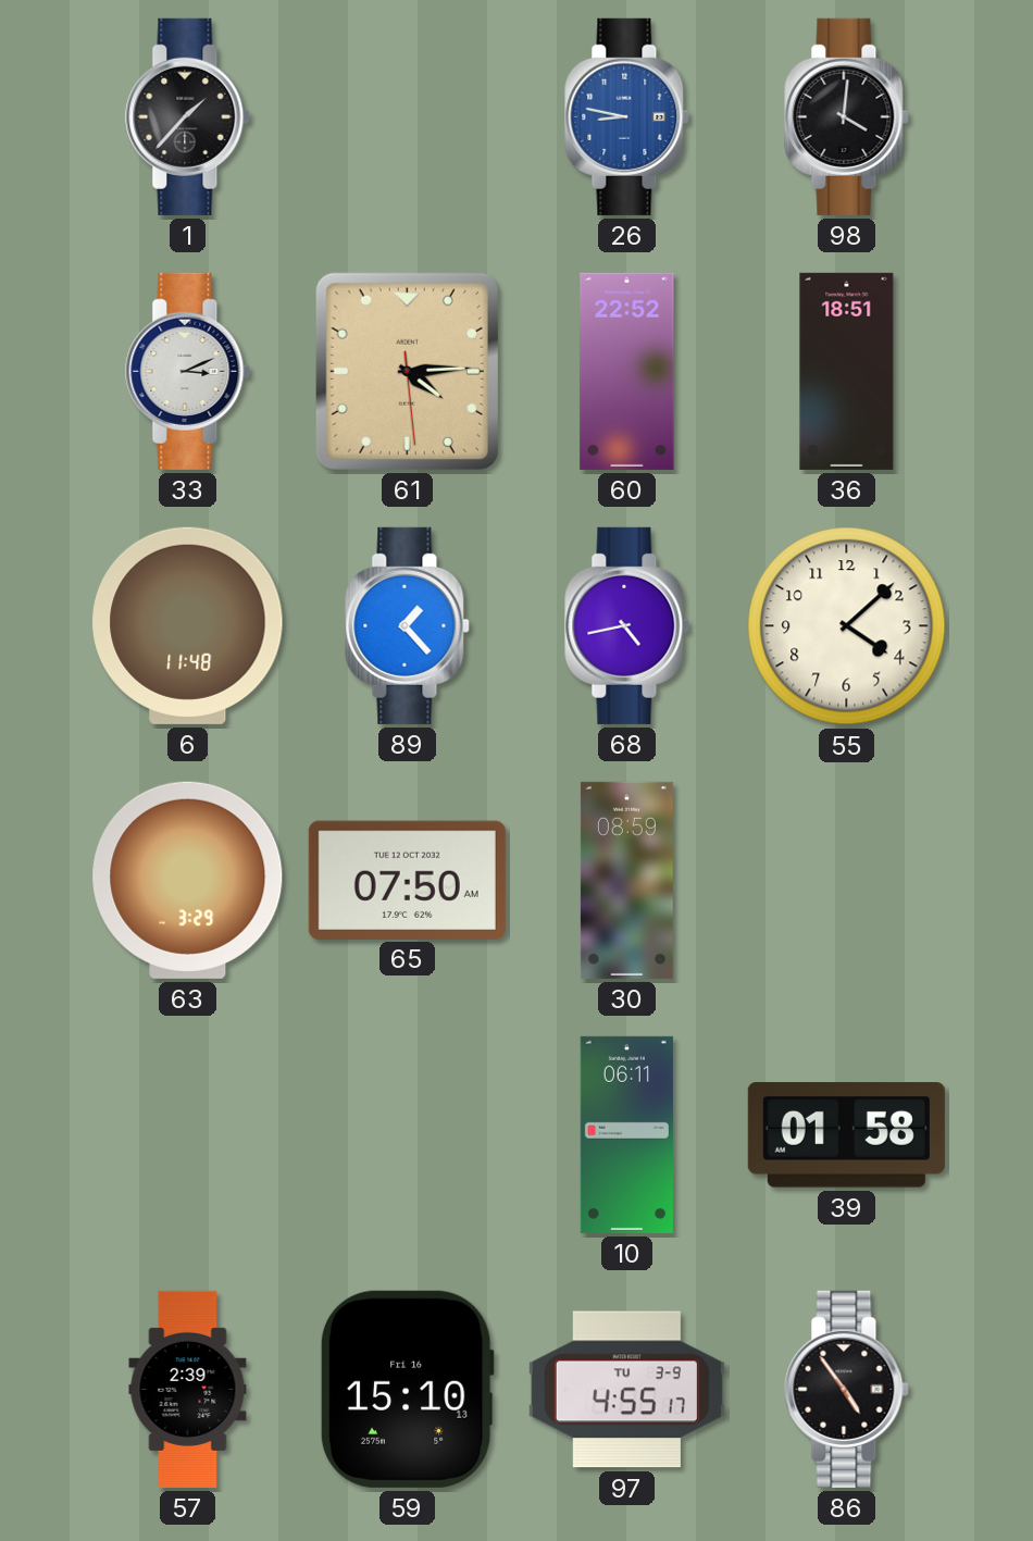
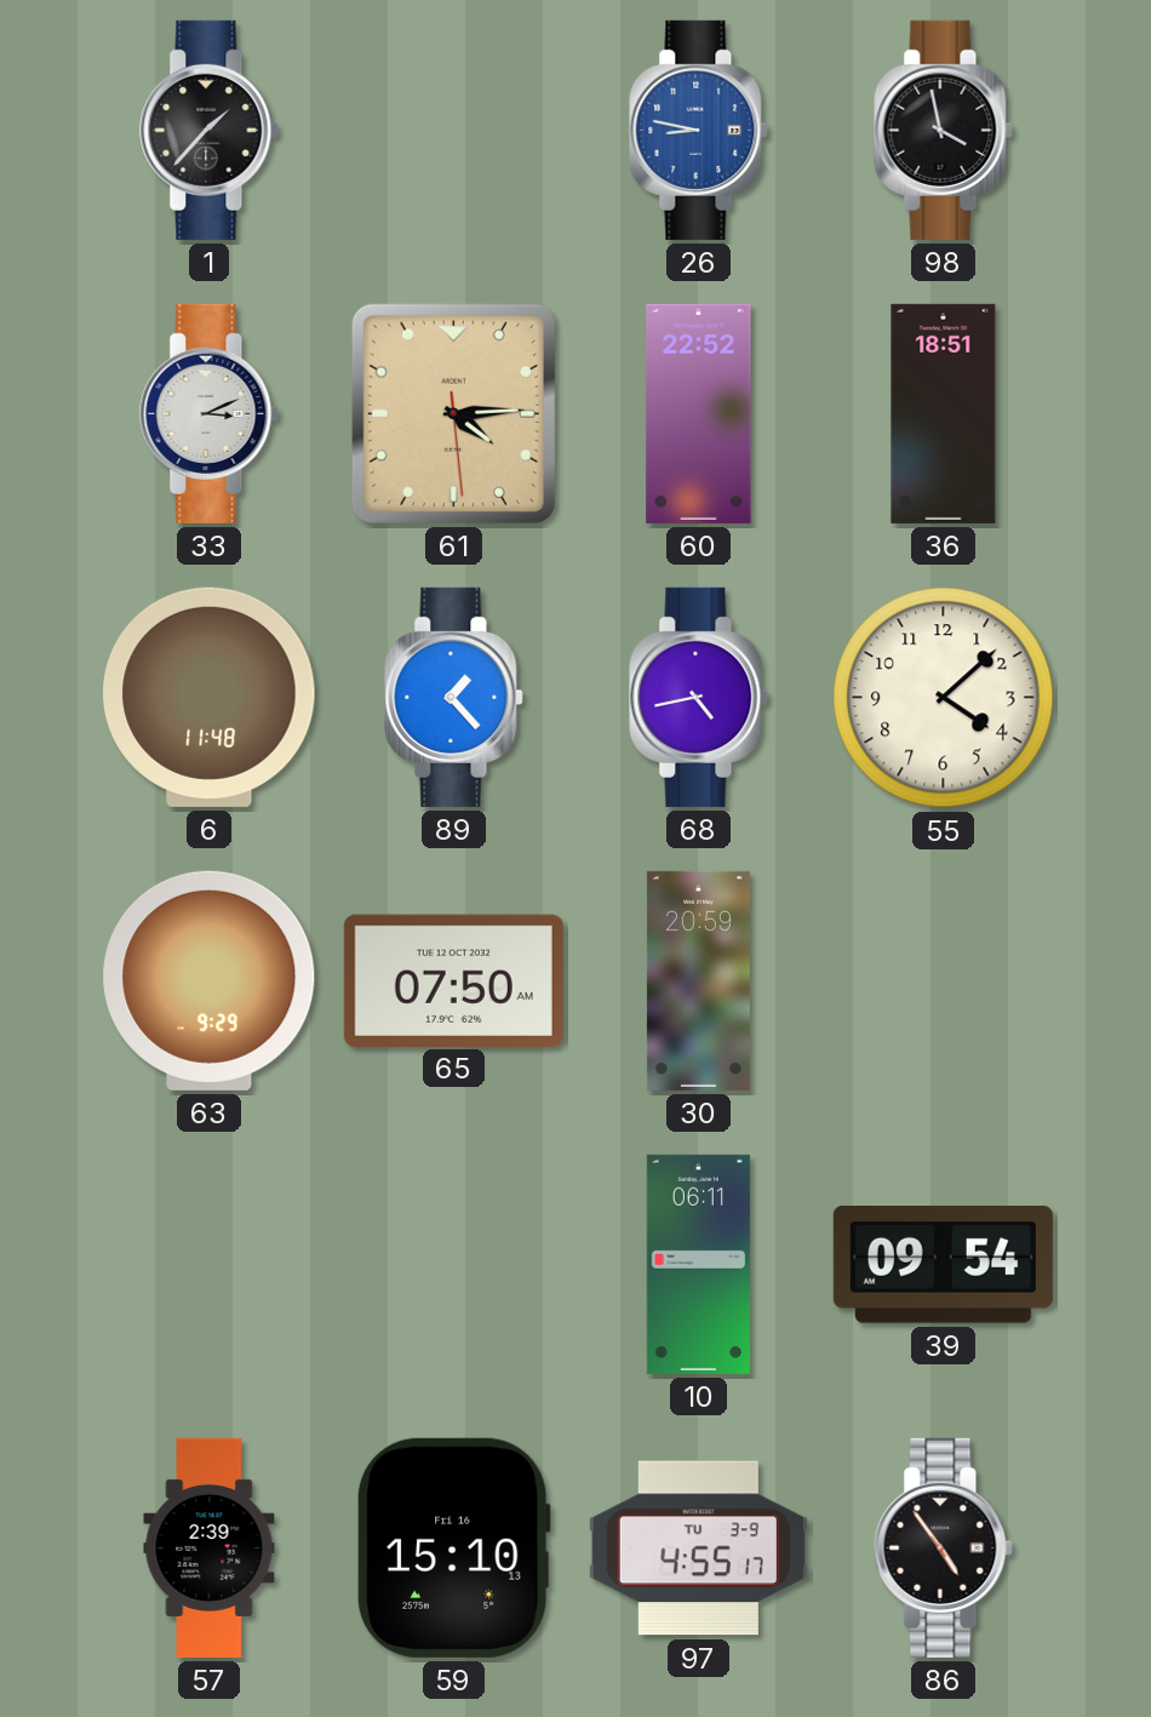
98: 4:01 -> 3:58 (944, 130)
63: 3:29 -> 9:29 (210, 980)
30: 08:59 -> 20:59 (698, 980)
39: 01:58 -> 09:54 (943, 1265)
